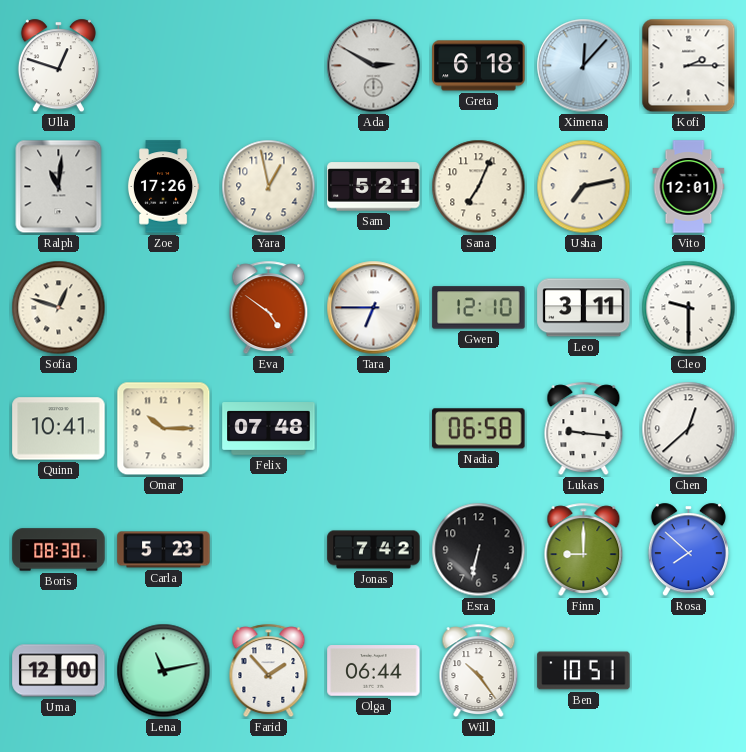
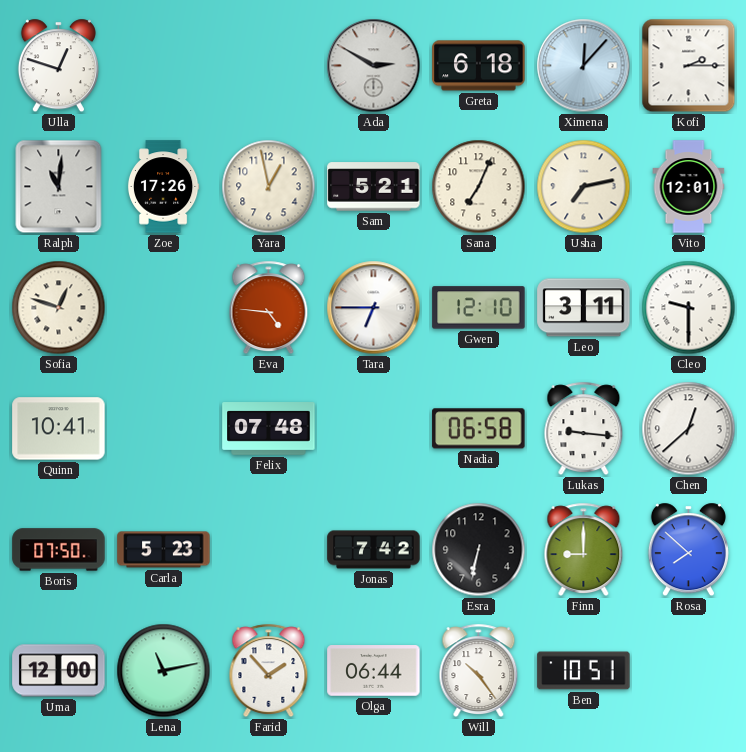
Eva: 4:51 -> 4:46 (269, 307)
Omar: 10:15 -> none (164, 429)
Boris: 08:30 -> 07:50 (59, 550)
